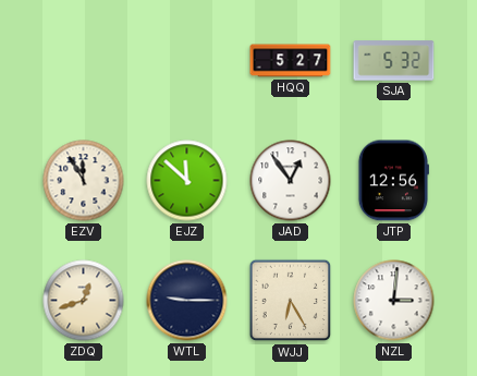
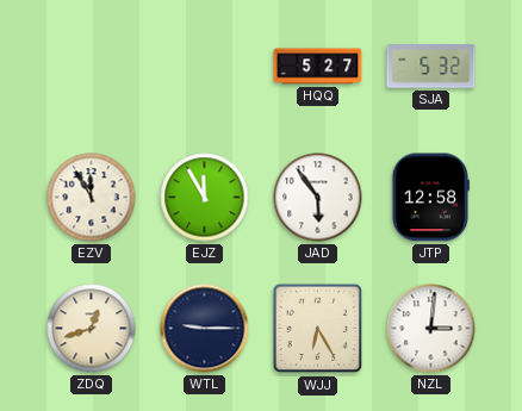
EJZ: 11:52 -> 11:55 (205, 198)
JAD: 12:54 -> 5:54 (318, 198)
JTP: 12:56 -> 12:58 (430, 198)
